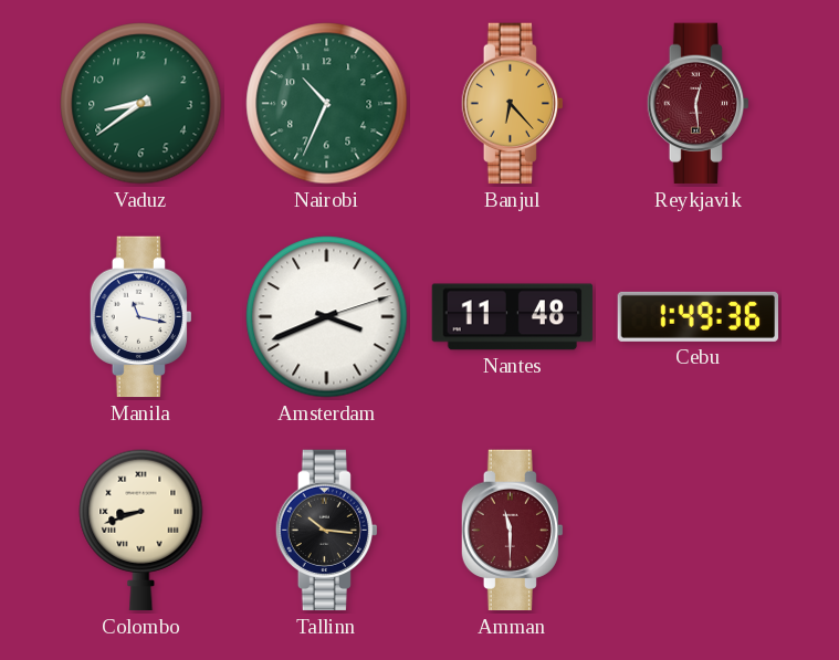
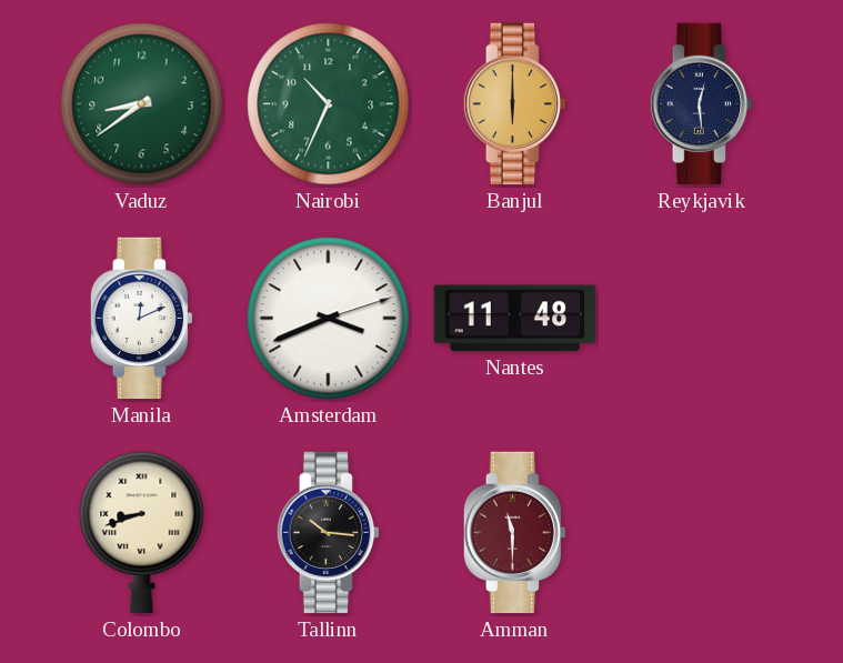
Banjul: 6:23 -> 6:00 (514, 104)
Reykjavik dial: burgundy -> navy (701, 104)
Manila: 11:17 -> 12:11 (141, 319)
Cebu: 1:49 -> none (698, 316)
